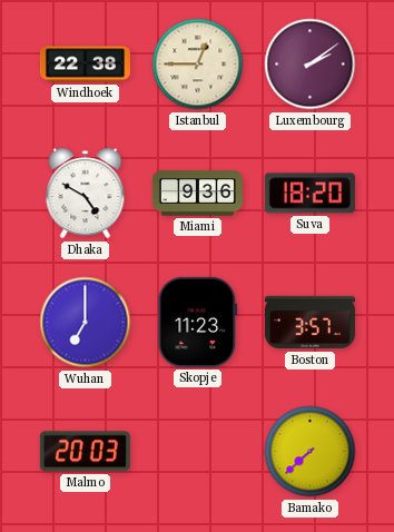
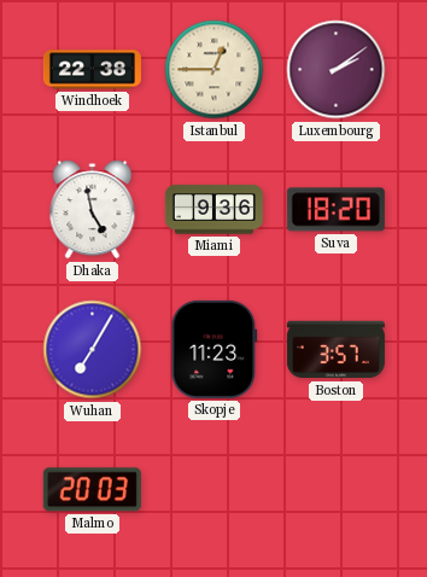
Dhaka: 4:50 -> 4:58 (93, 210)
Wuhan: 7:00 -> 7:05 (93, 350)
Bamako: 7:38 -> none (311, 452)
